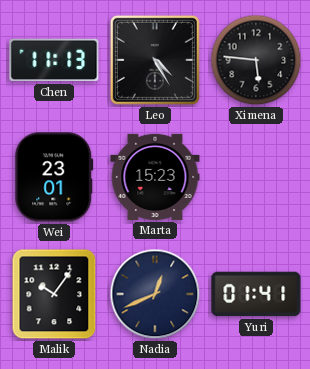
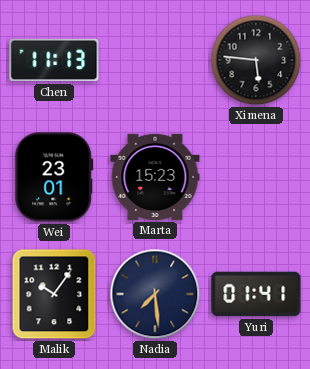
Leo: 4:25 -> none (155, 60)
Nadia: 12:41 -> 7:29 (155, 294)
